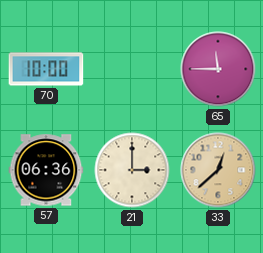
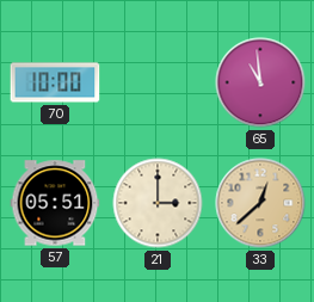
65: 11:45 -> 10:59 (260, 82)
57: 06:36 -> 05:51 (55, 203)
